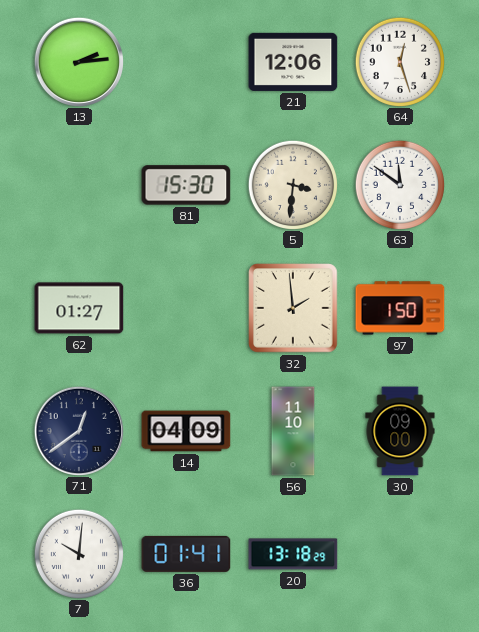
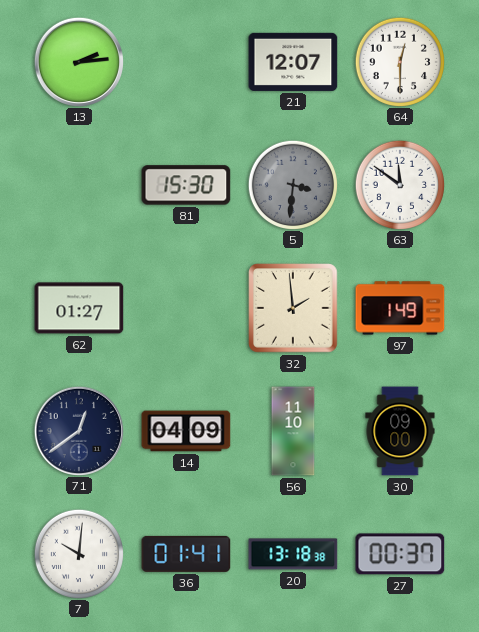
21: 12:06 -> 12:07 (293, 62)
64: 12:27 -> 12:30 (399, 61)
5 dial: cream -> grey (292, 184)
97: 1:50 -> 1:49 (400, 308)
20: 13:18:29 -> 13:18:38 (293, 554)
27: none -> 00:37 (400, 554)
